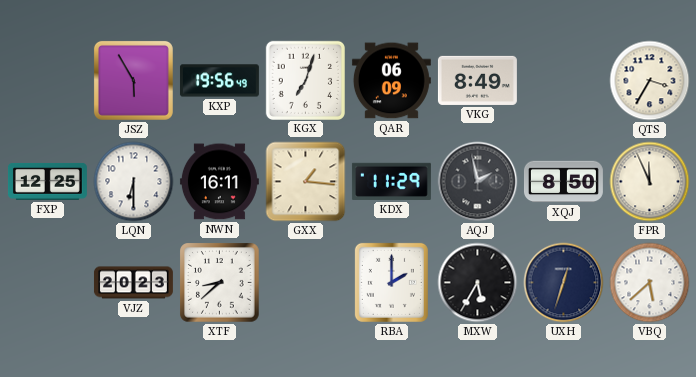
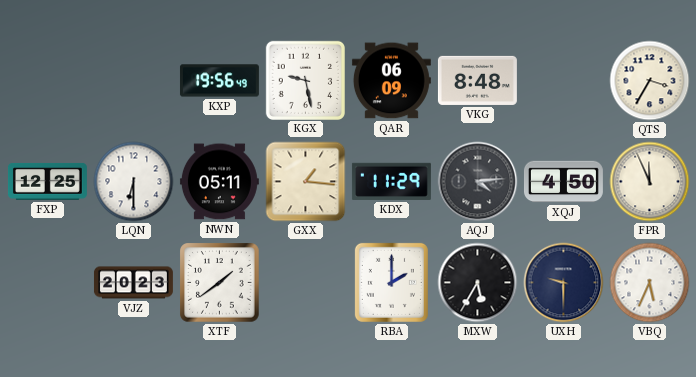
JSZ: 5:55 -> none (133, 80)
KGX: 7:03 -> 9:28 (305, 80)
VKG: 8:49 -> 8:48 (477, 80)
NWN: 16:11 -> 05:11 (219, 182)
AQJ: 1:58 -> 4:14 (478, 182)
XQJ: 8:50 -> 4:50 (563, 182)
XTF: 8:38 -> 1:39 (220, 283)
UXH: 12:33 -> 9:30 (564, 283)
VBQ: 5:38 -> 5:34 (650, 283)
